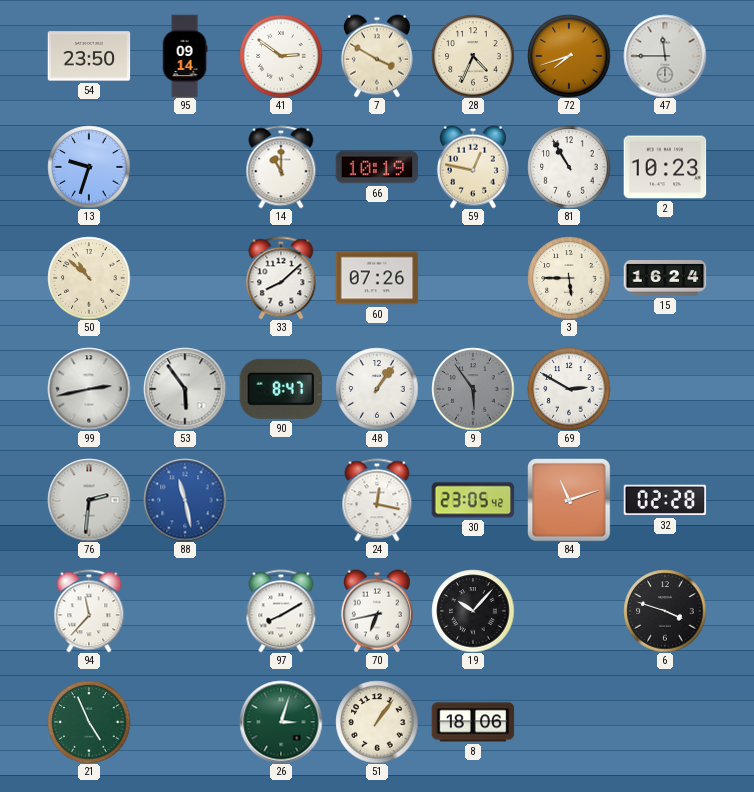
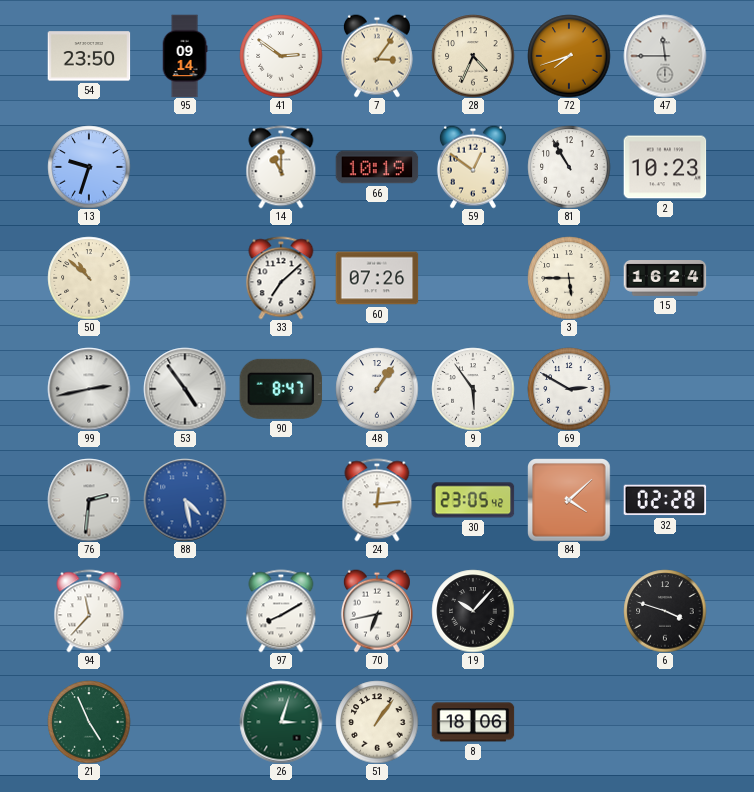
7: 3:50 -> 3:06 (377, 56)
59: 12:47 -> 12:51 (473, 167)
33: 8:08 -> 7:08 (281, 278)
53: 5:54 -> 4:54 (185, 389)
9 dial: grey -> white (473, 389)
88: 11:28 -> 4:28 (185, 500)
24: 12:17 -> 12:14 (377, 500)
84: 11:12 -> 4:08 (569, 500)
